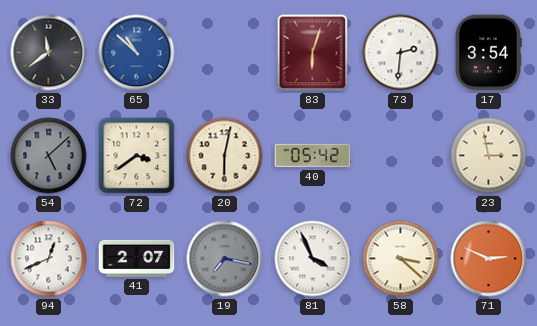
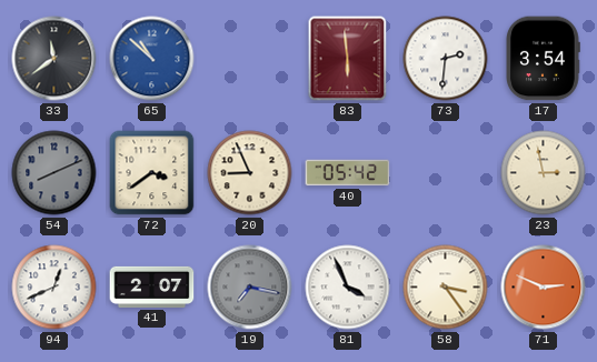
83: 6:03 -> 5:59 (348, 59)
54: 5:08 -> 8:11 (54, 173)
20: 6:02 -> 8:56 (250, 173)
58: 3:22 -> 3:24 (446, 288)
